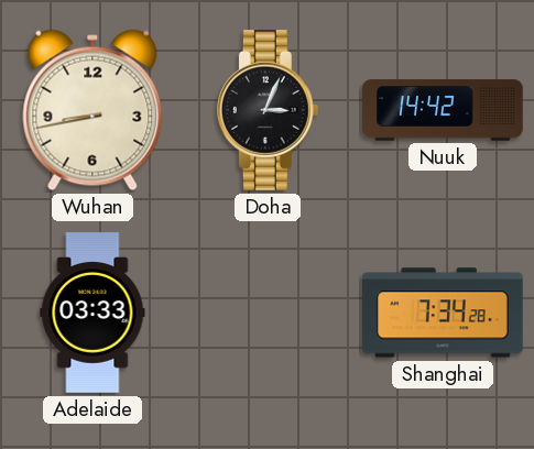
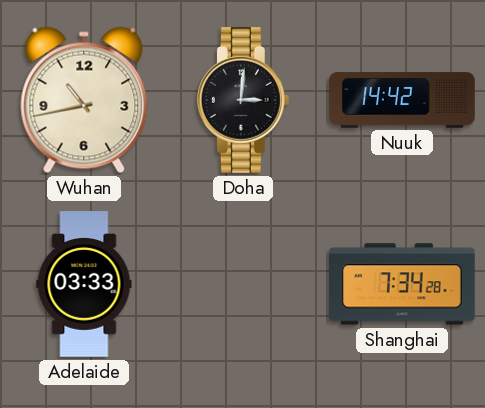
Wuhan: 8:43 -> 10:43 (84, 100)
Doha: 3:04 -> 3:01 (243, 101)
